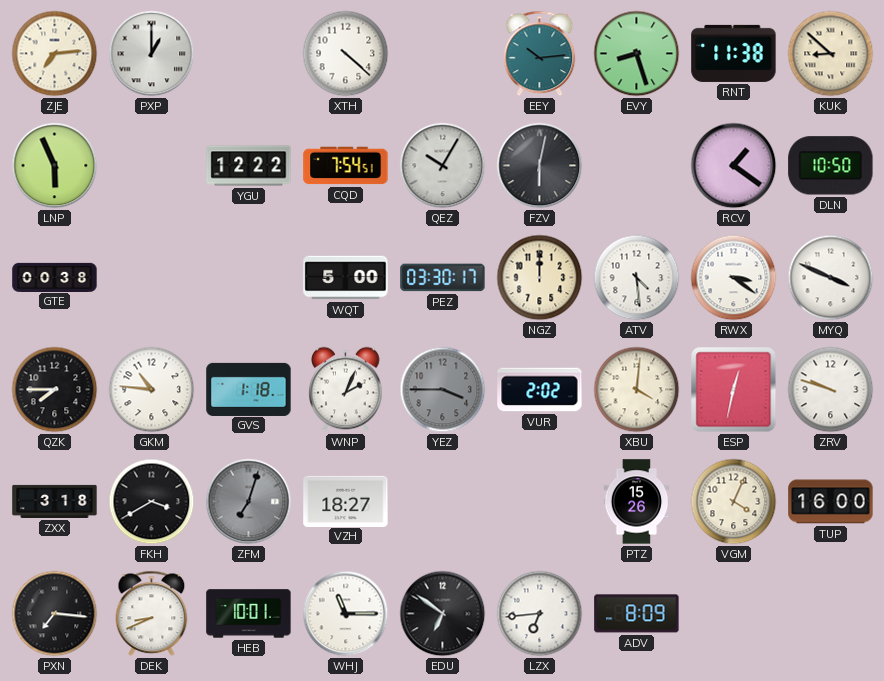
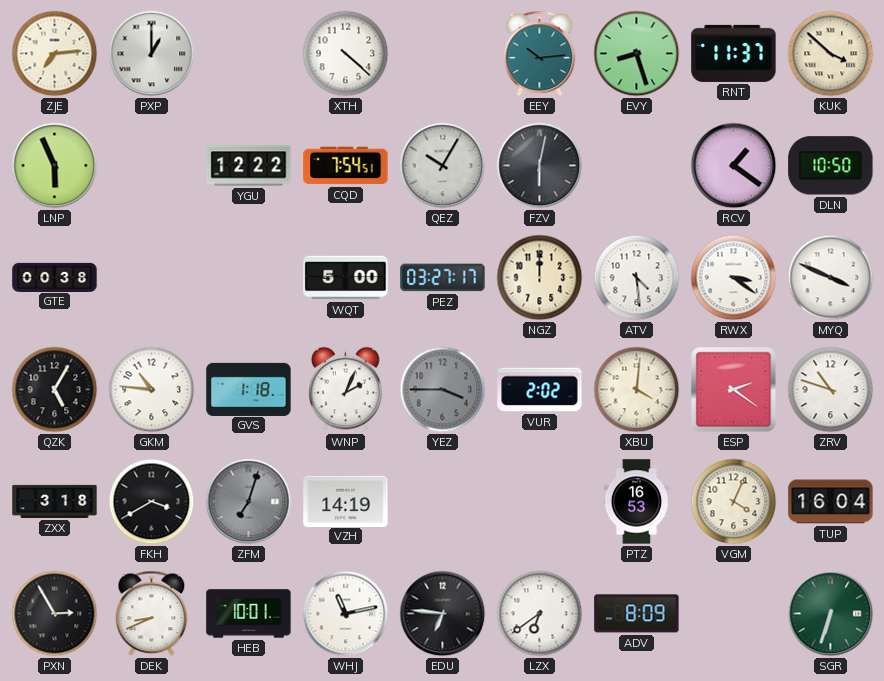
RNT: 11:38 -> 11:37 (734, 53)
KUK: 8:52 -> 3:52 (831, 54)
PEZ: 03:30 -> 03:27 (443, 278)
QZK: 7:45 -> 5:05 (55, 390)
ESP: 12:32 -> 2:21 (734, 390)
ZRV: 9:48 -> 10:48 (831, 390)
VZH: 18:27 -> 14:19 (346, 501)
PTZ: 15:26 -> 16:53 (637, 502)
TUP: 16:00 -> 16:04 (831, 502)
PXN: 7:16 -> 2:55 (55, 614)
WHJ: 11:15 -> 11:13 (346, 614)
EDU: 6:51 -> 6:46 (443, 614)
LZX: 6:44 -> 6:39 (540, 614)
SGR: none -> 6:33 (831, 614)
